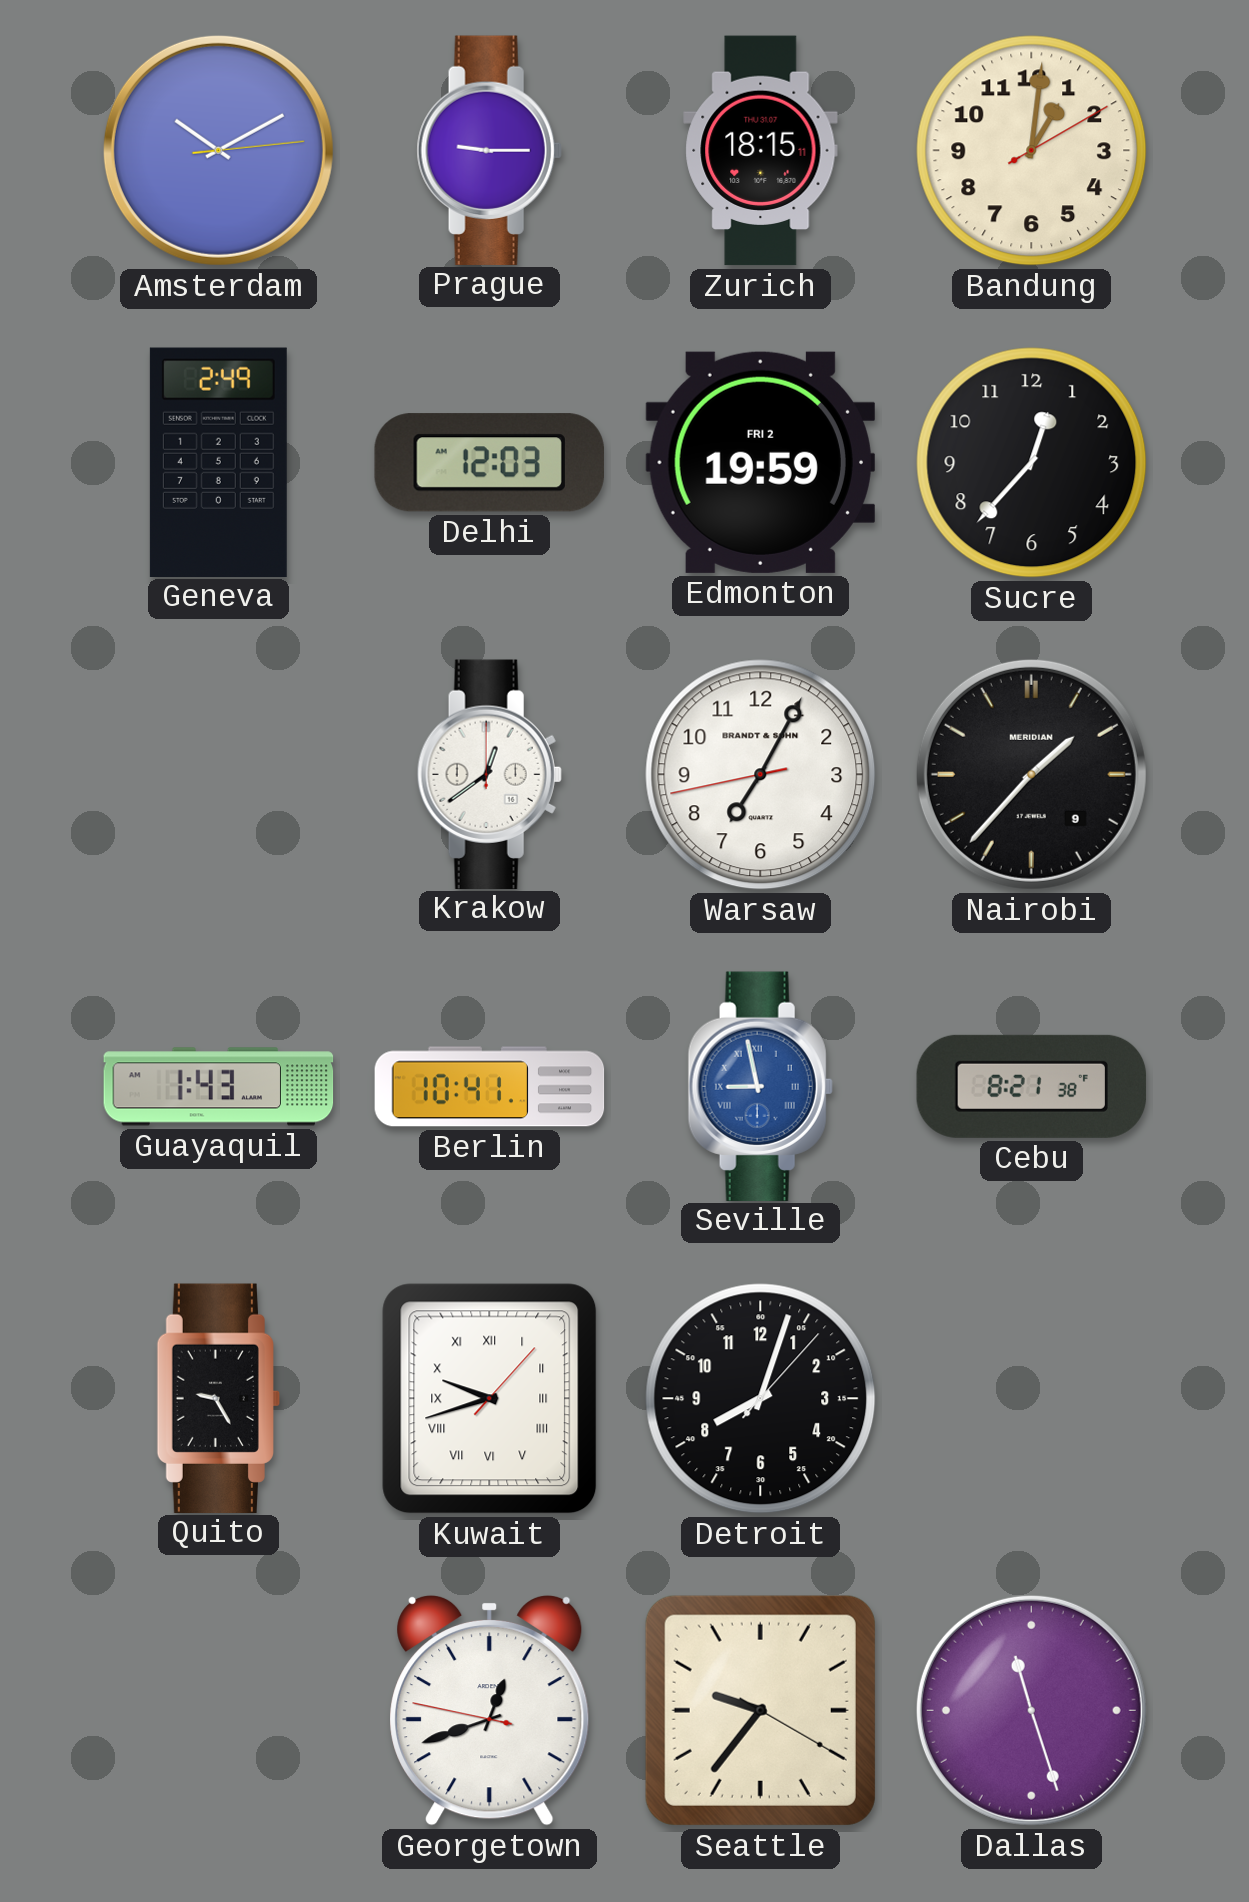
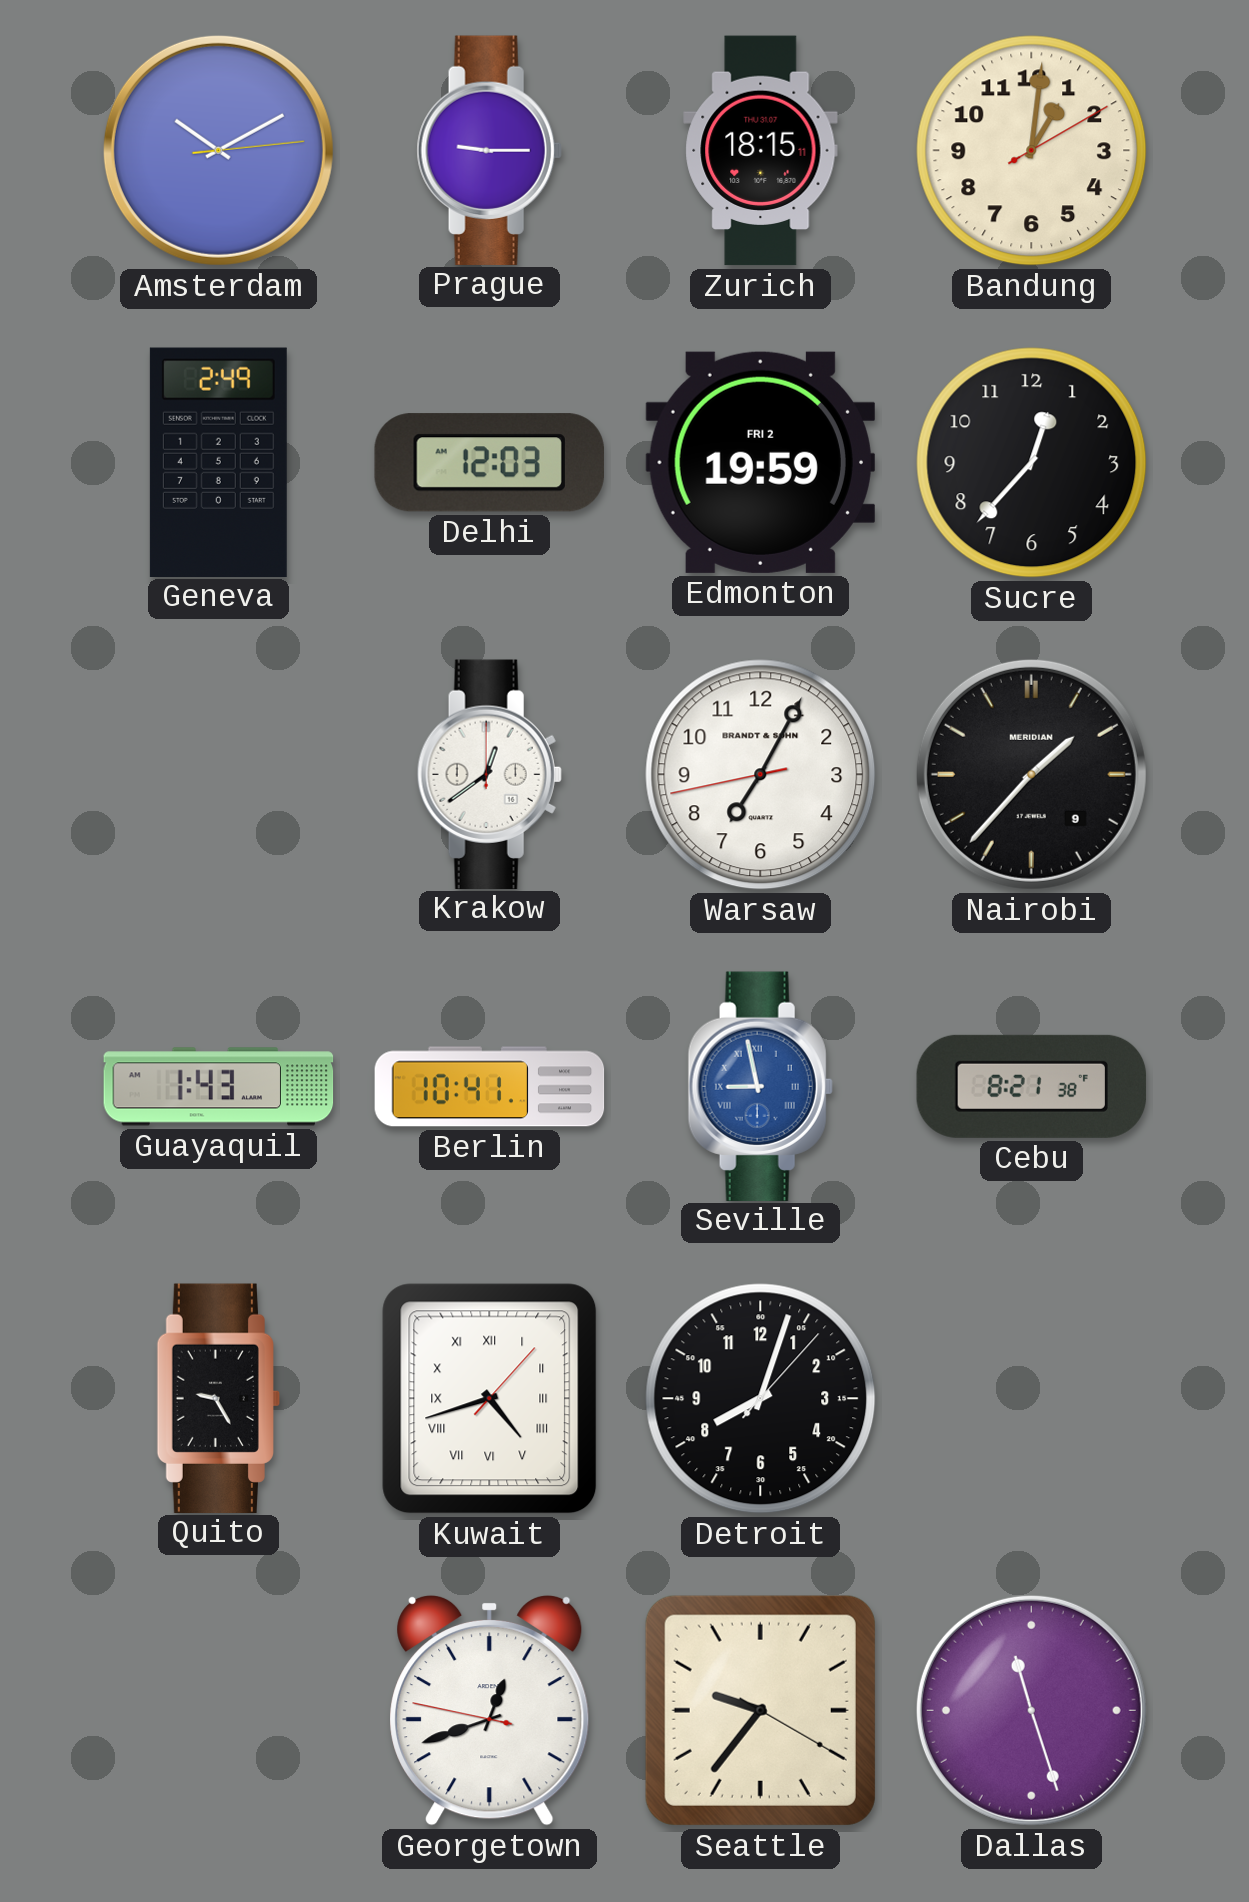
Kuwait: 9:42 -> 4:42 (490, 1399)
